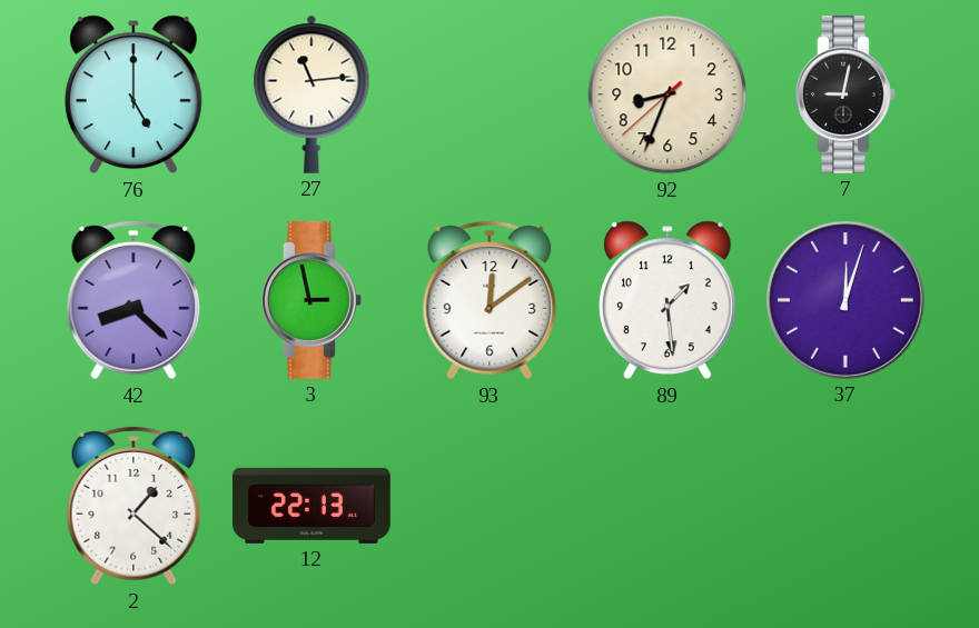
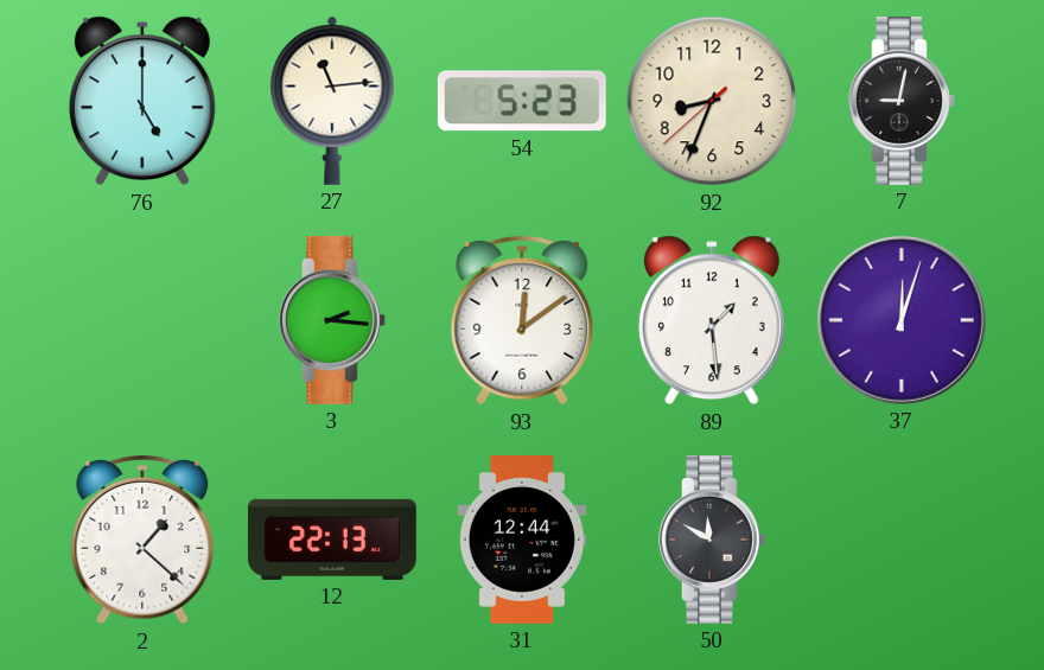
54: none -> 5:23 (522, 101)
42: 8:22 -> none (133, 300)
3: 2:58 -> 2:16 (333, 320)
31: none -> 12:44 (522, 541)
50: none -> 11:50 (713, 540)
